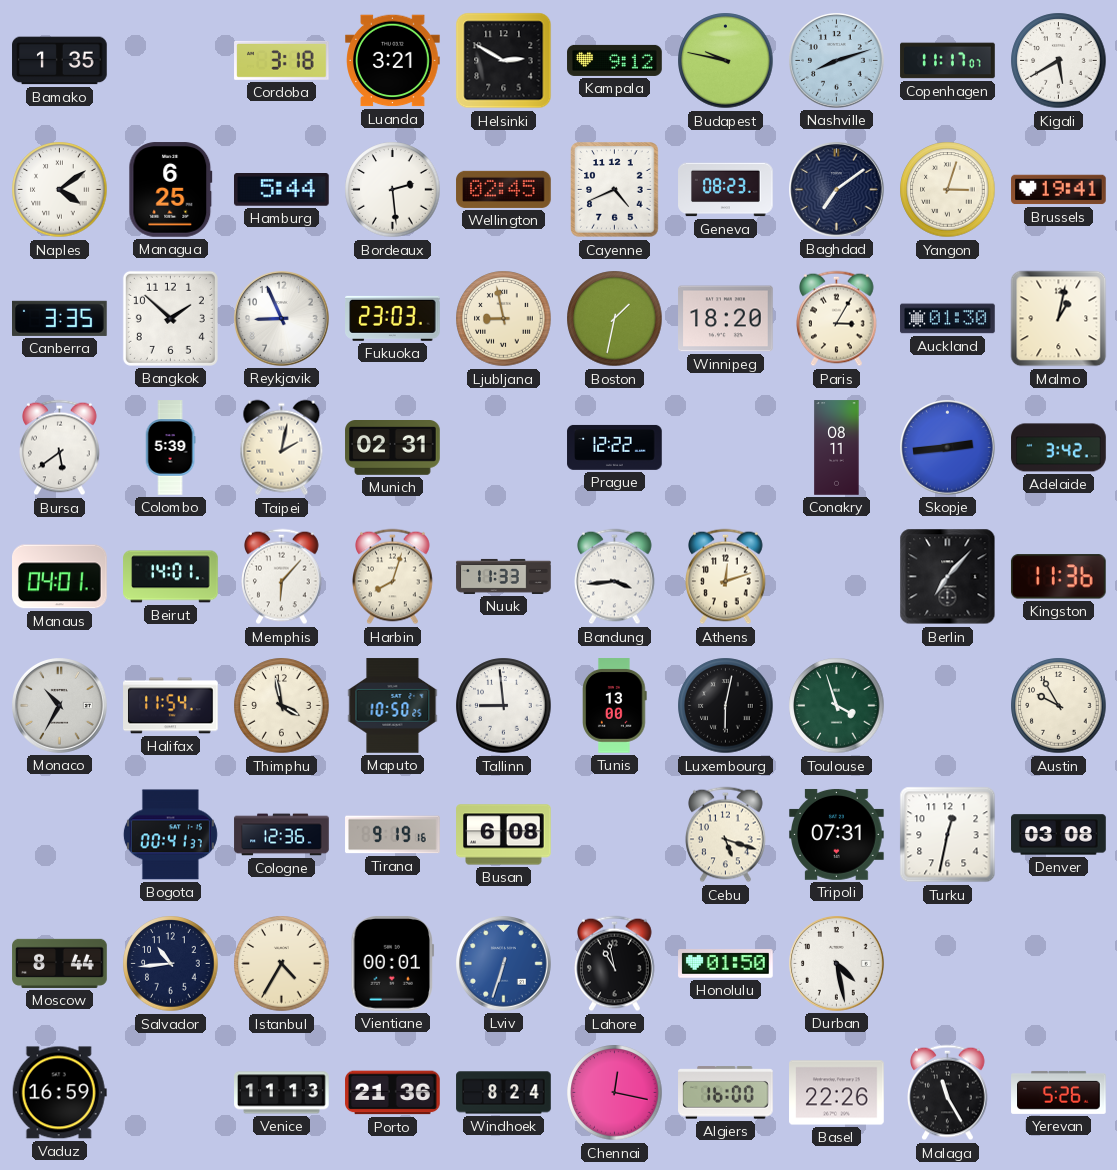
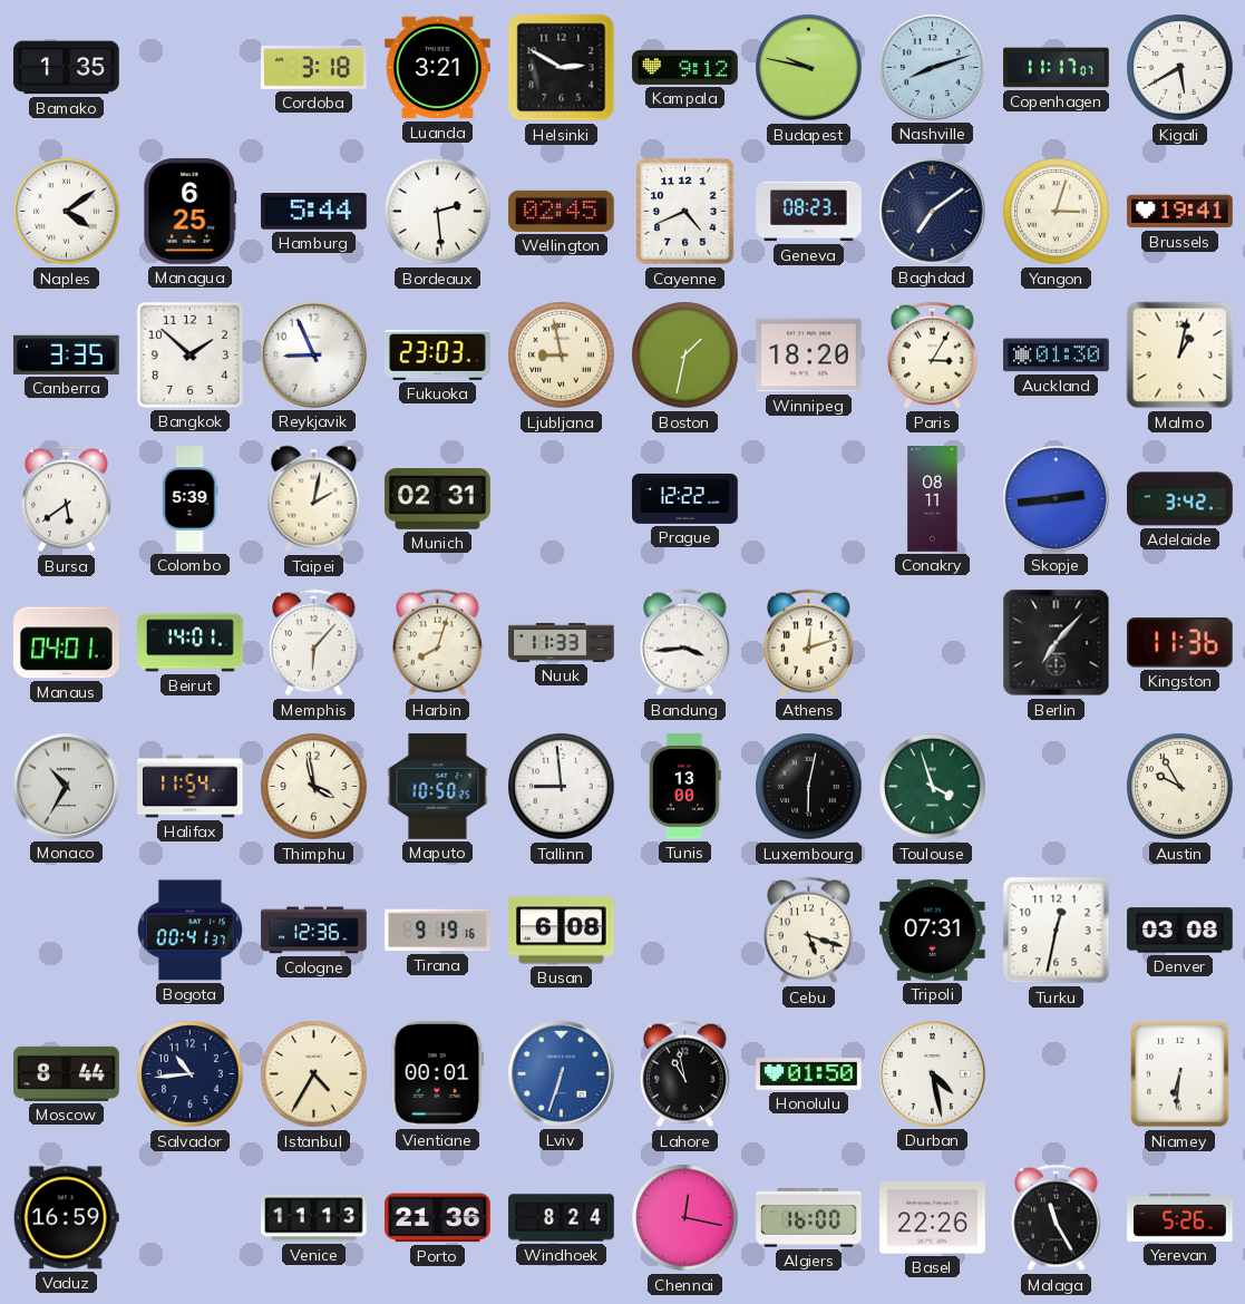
Niamey: none -> 6:31 (1180, 1074)
